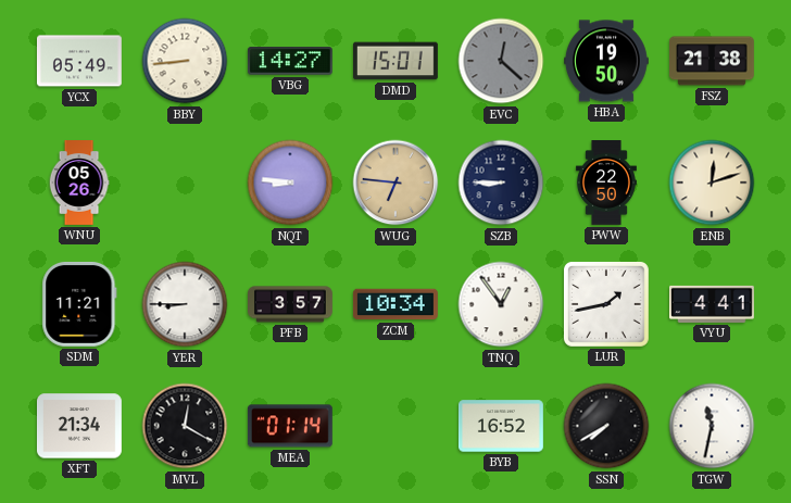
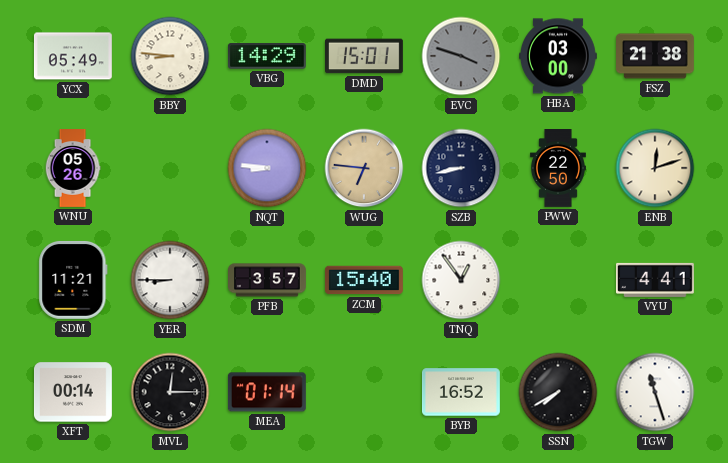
BBY: 8:44 -> 8:46 (170, 56)
VBG: 14:27 -> 14:29 (267, 56)
EVC: 12:22 -> 3:48 (461, 56)
HBA: 19:50 -> 03:00 (559, 56)
SZB: 8:45 -> 8:43 (461, 168)
ZCM: 10:34 -> 15:40 (364, 280)
LUR: 1:43 -> none (606, 304)
XFT: 21:34 -> 00:14 (73, 392)
MVL: 12:20 -> 12:15 (170, 392)
TGW: 11:32 -> 11:27 (655, 392)
